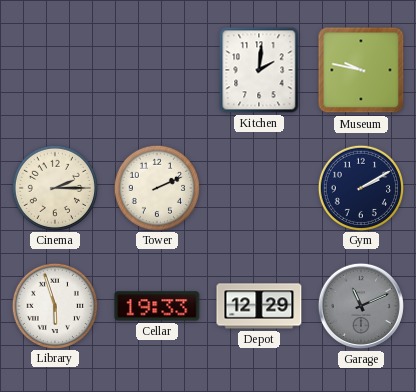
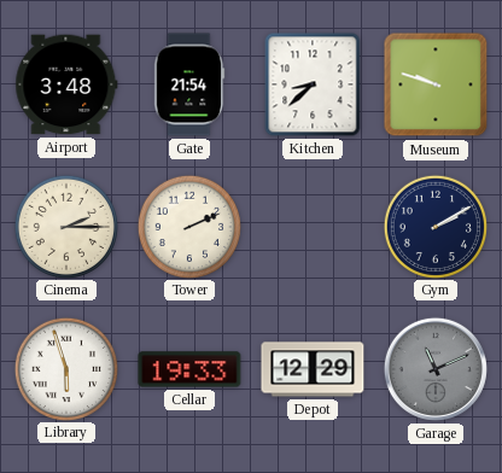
Airport: none -> 3:48 (66, 84)
Gate: none -> 21:54 (189, 84)
Kitchen: 2:01 -> 8:38 (313, 84)
Museum: 9:47 -> 9:48 (436, 84)
